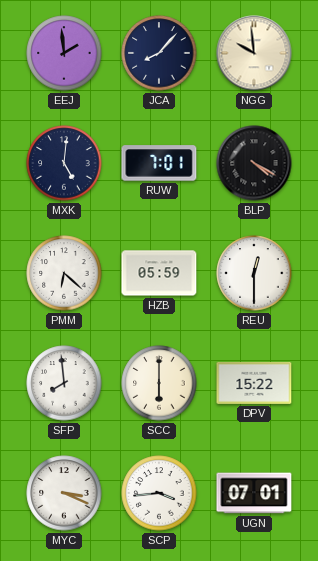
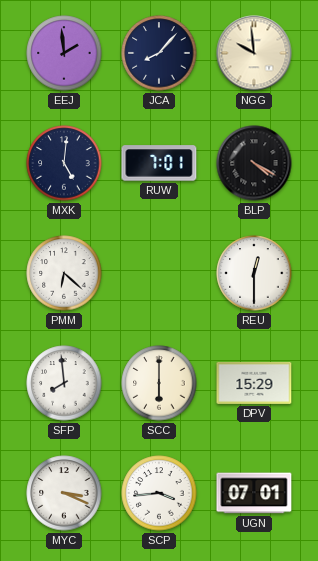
HZB: 05:59 -> none (159, 273)
DPV: 15:22 -> 15:29 (254, 383)
